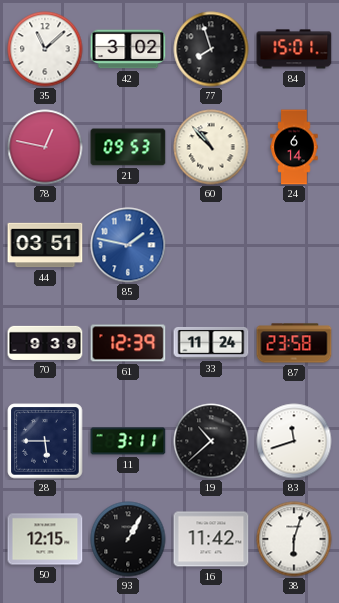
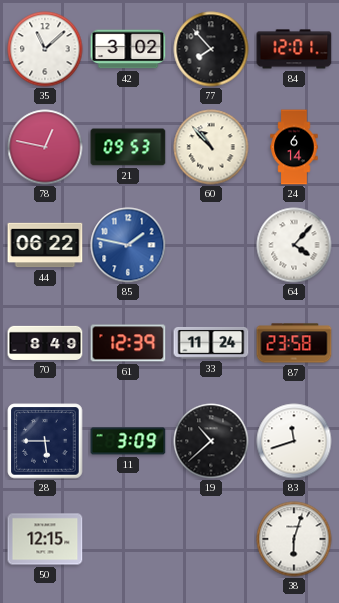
77: 7:57 -> 7:53 (211, 49)
84: 15:01 -> 12:01 (294, 49)
44: 03:51 -> 06:22 (45, 245)
64: none -> 4:07 (294, 245)
70: 9:39 -> 8:49 (45, 343)
11: 3:11 -> 3:09 (128, 441)
93: 1:05 -> none (128, 539)
16: 11:42 -> none (211, 539)
